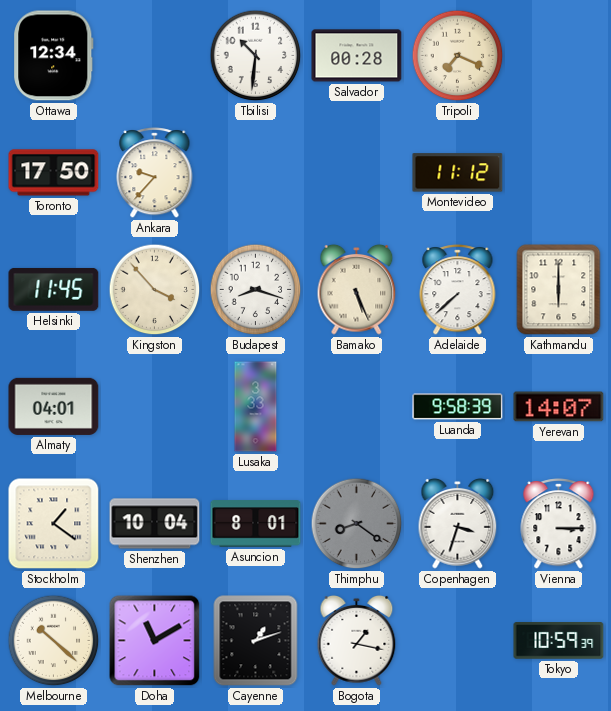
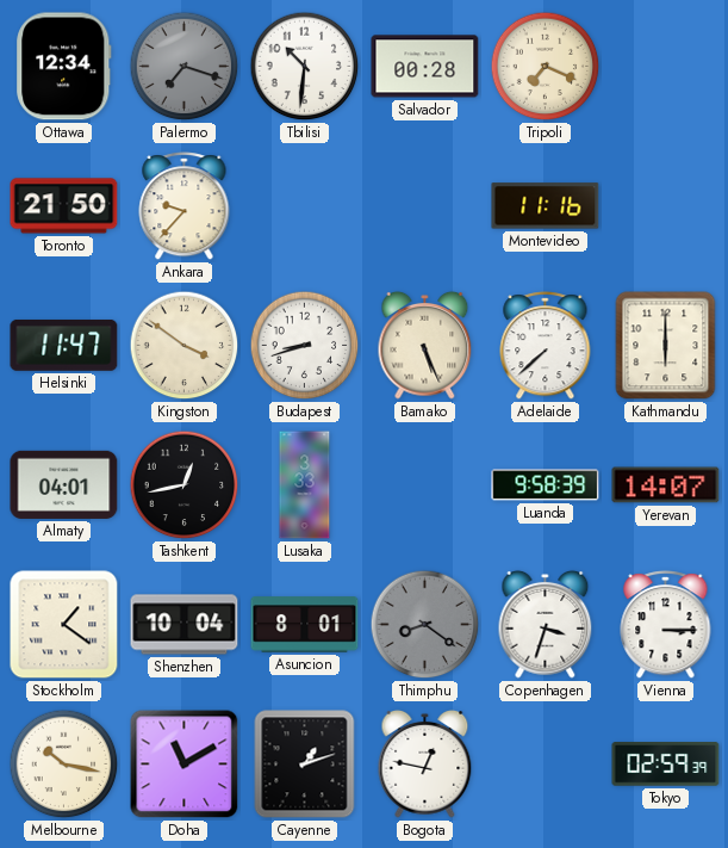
Palermo: none -> 7:18 (185, 67)
Toronto: 17:50 -> 21:50 (64, 206)
Montevideo: 11:12 -> 11:16 (546, 206)
Helsinki: 11:45 -> 11:47 (64, 345)
Kingston: 3:53 -> 3:51 (185, 346)
Budapest: 8:18 -> 8:42 (305, 346)
Tashkent: none -> 12:43 (185, 485)
Melbourne: 10:22 -> 10:17 (64, 765)
Bogota: 1:17 -> 12:47 (425, 765)
Tokyo: 10:59 -> 02:59 (666, 765)
